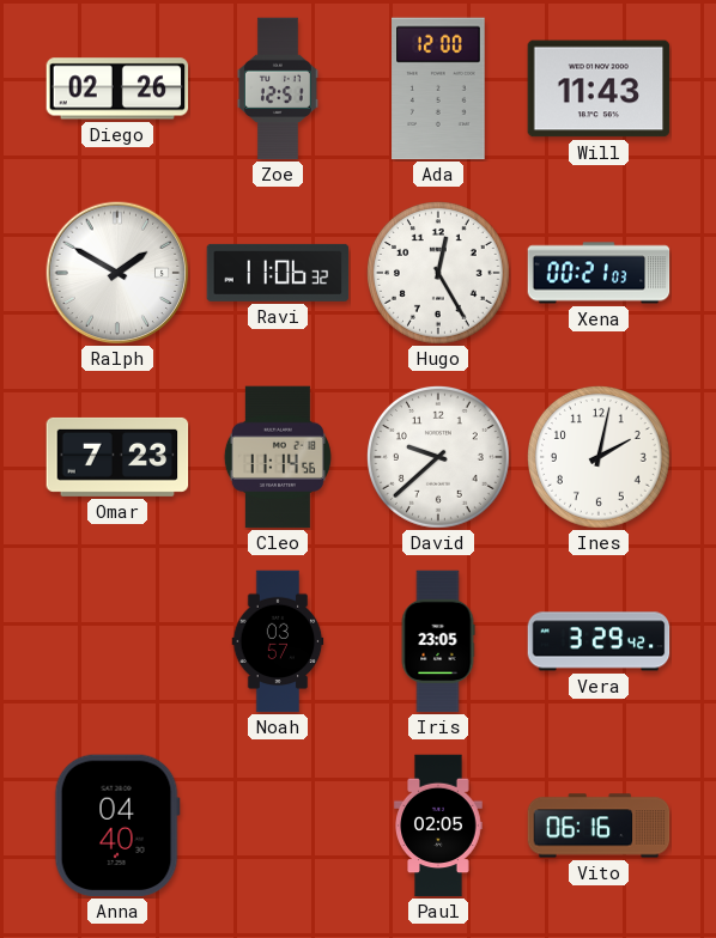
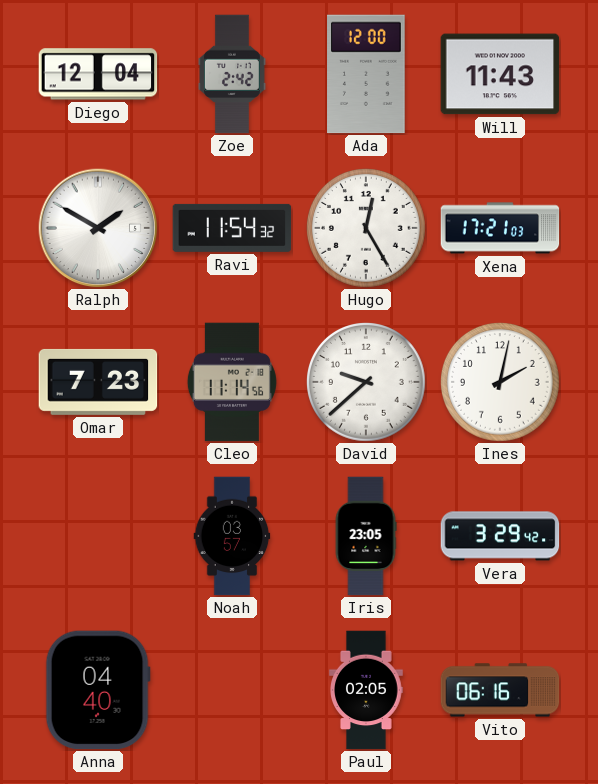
Diego: 02:26 -> 12:04 (98, 74)
Zoe: 12:51 -> 2:42 (232, 74)
Ravi: 11:06 -> 11:54 (232, 228)
Xena: 00:21 -> 17:21 (500, 228)
